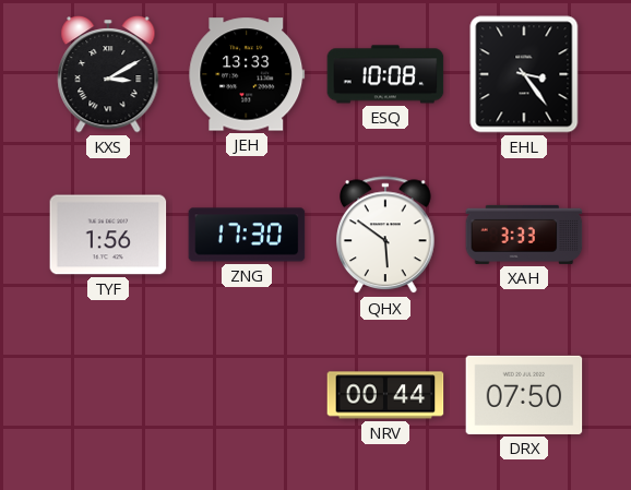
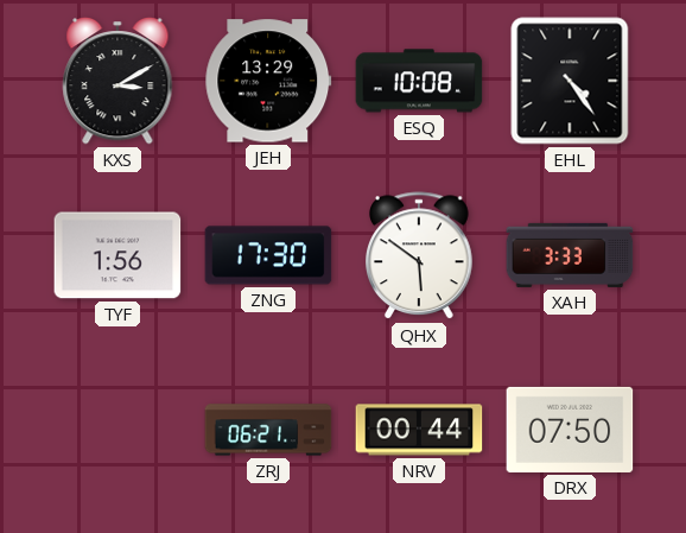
JEH: 13:33 -> 13:29 (268, 81)
EHL: 3:24 -> 4:24 (570, 81)
ZRJ: none -> 06:21 (268, 430)
